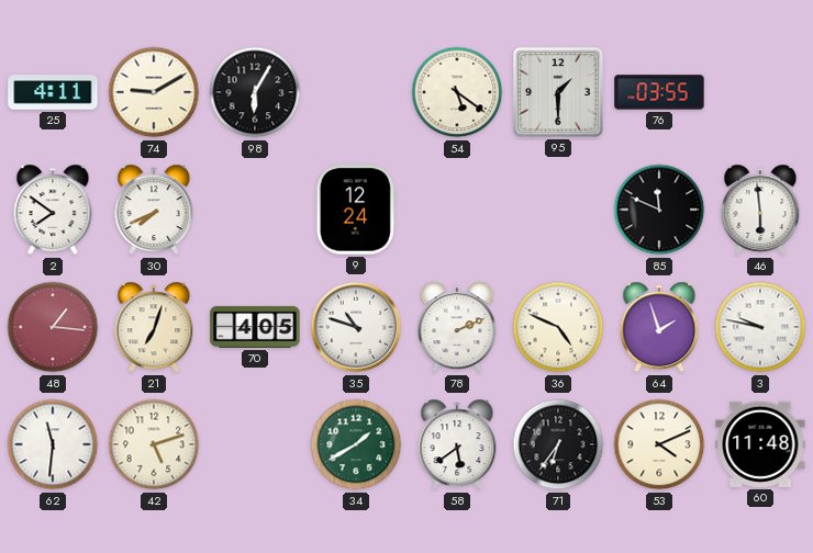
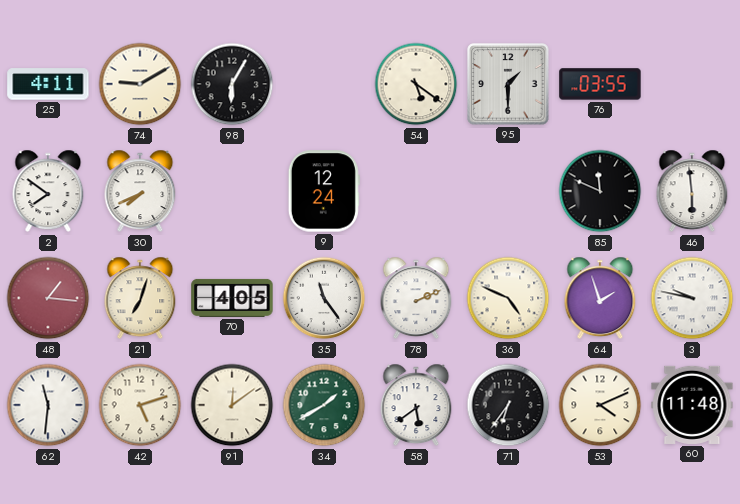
35: 10:48 -> 11:24 (324, 298)
91: none -> 12:09 (232, 405)
